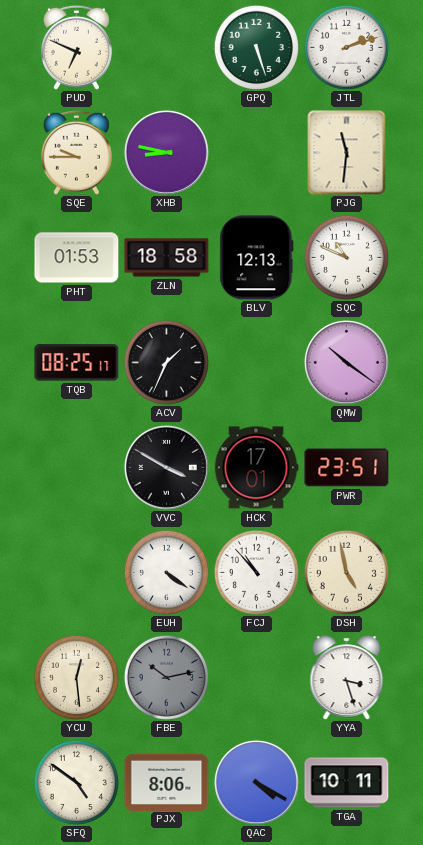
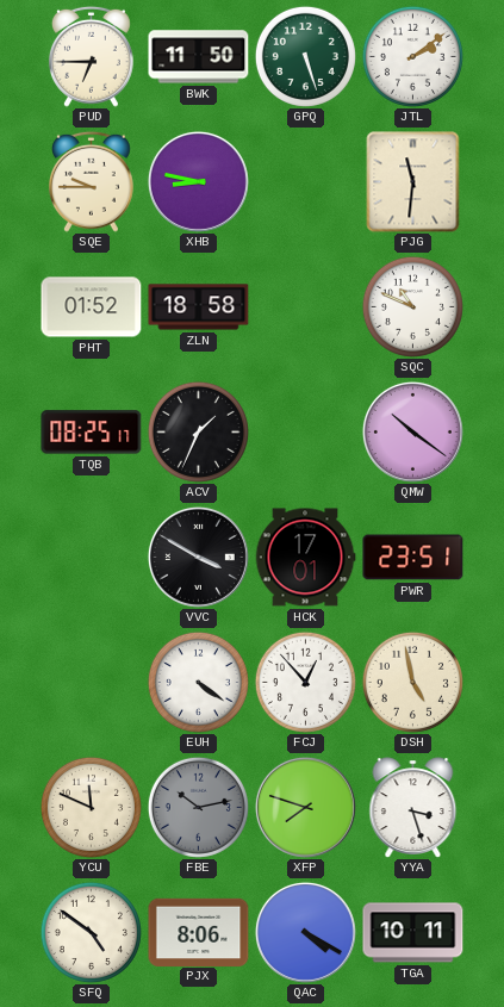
PUD: 6:49 -> 6:45 (91, 56)
BWK: none -> 11:50 (199, 57)
JTL: 2:12 -> 2:09 (412, 56)
PHT: 01:53 -> 01:52 (92, 307)
BLV: 12:13 -> none (257, 258)
FCJ: 10:53 -> 12:53 (305, 682)
YCU: 12:29 -> 11:49 (91, 807)
XFP: none -> 7:48 (305, 807)
